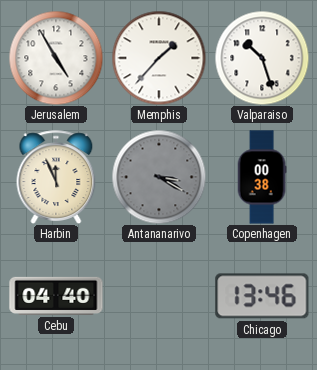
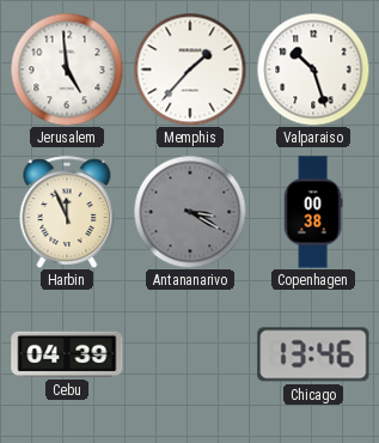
Jerusalem: 4:55 -> 4:59 (67, 69)
Cebu: 04:40 -> 04:39 (67, 354)
